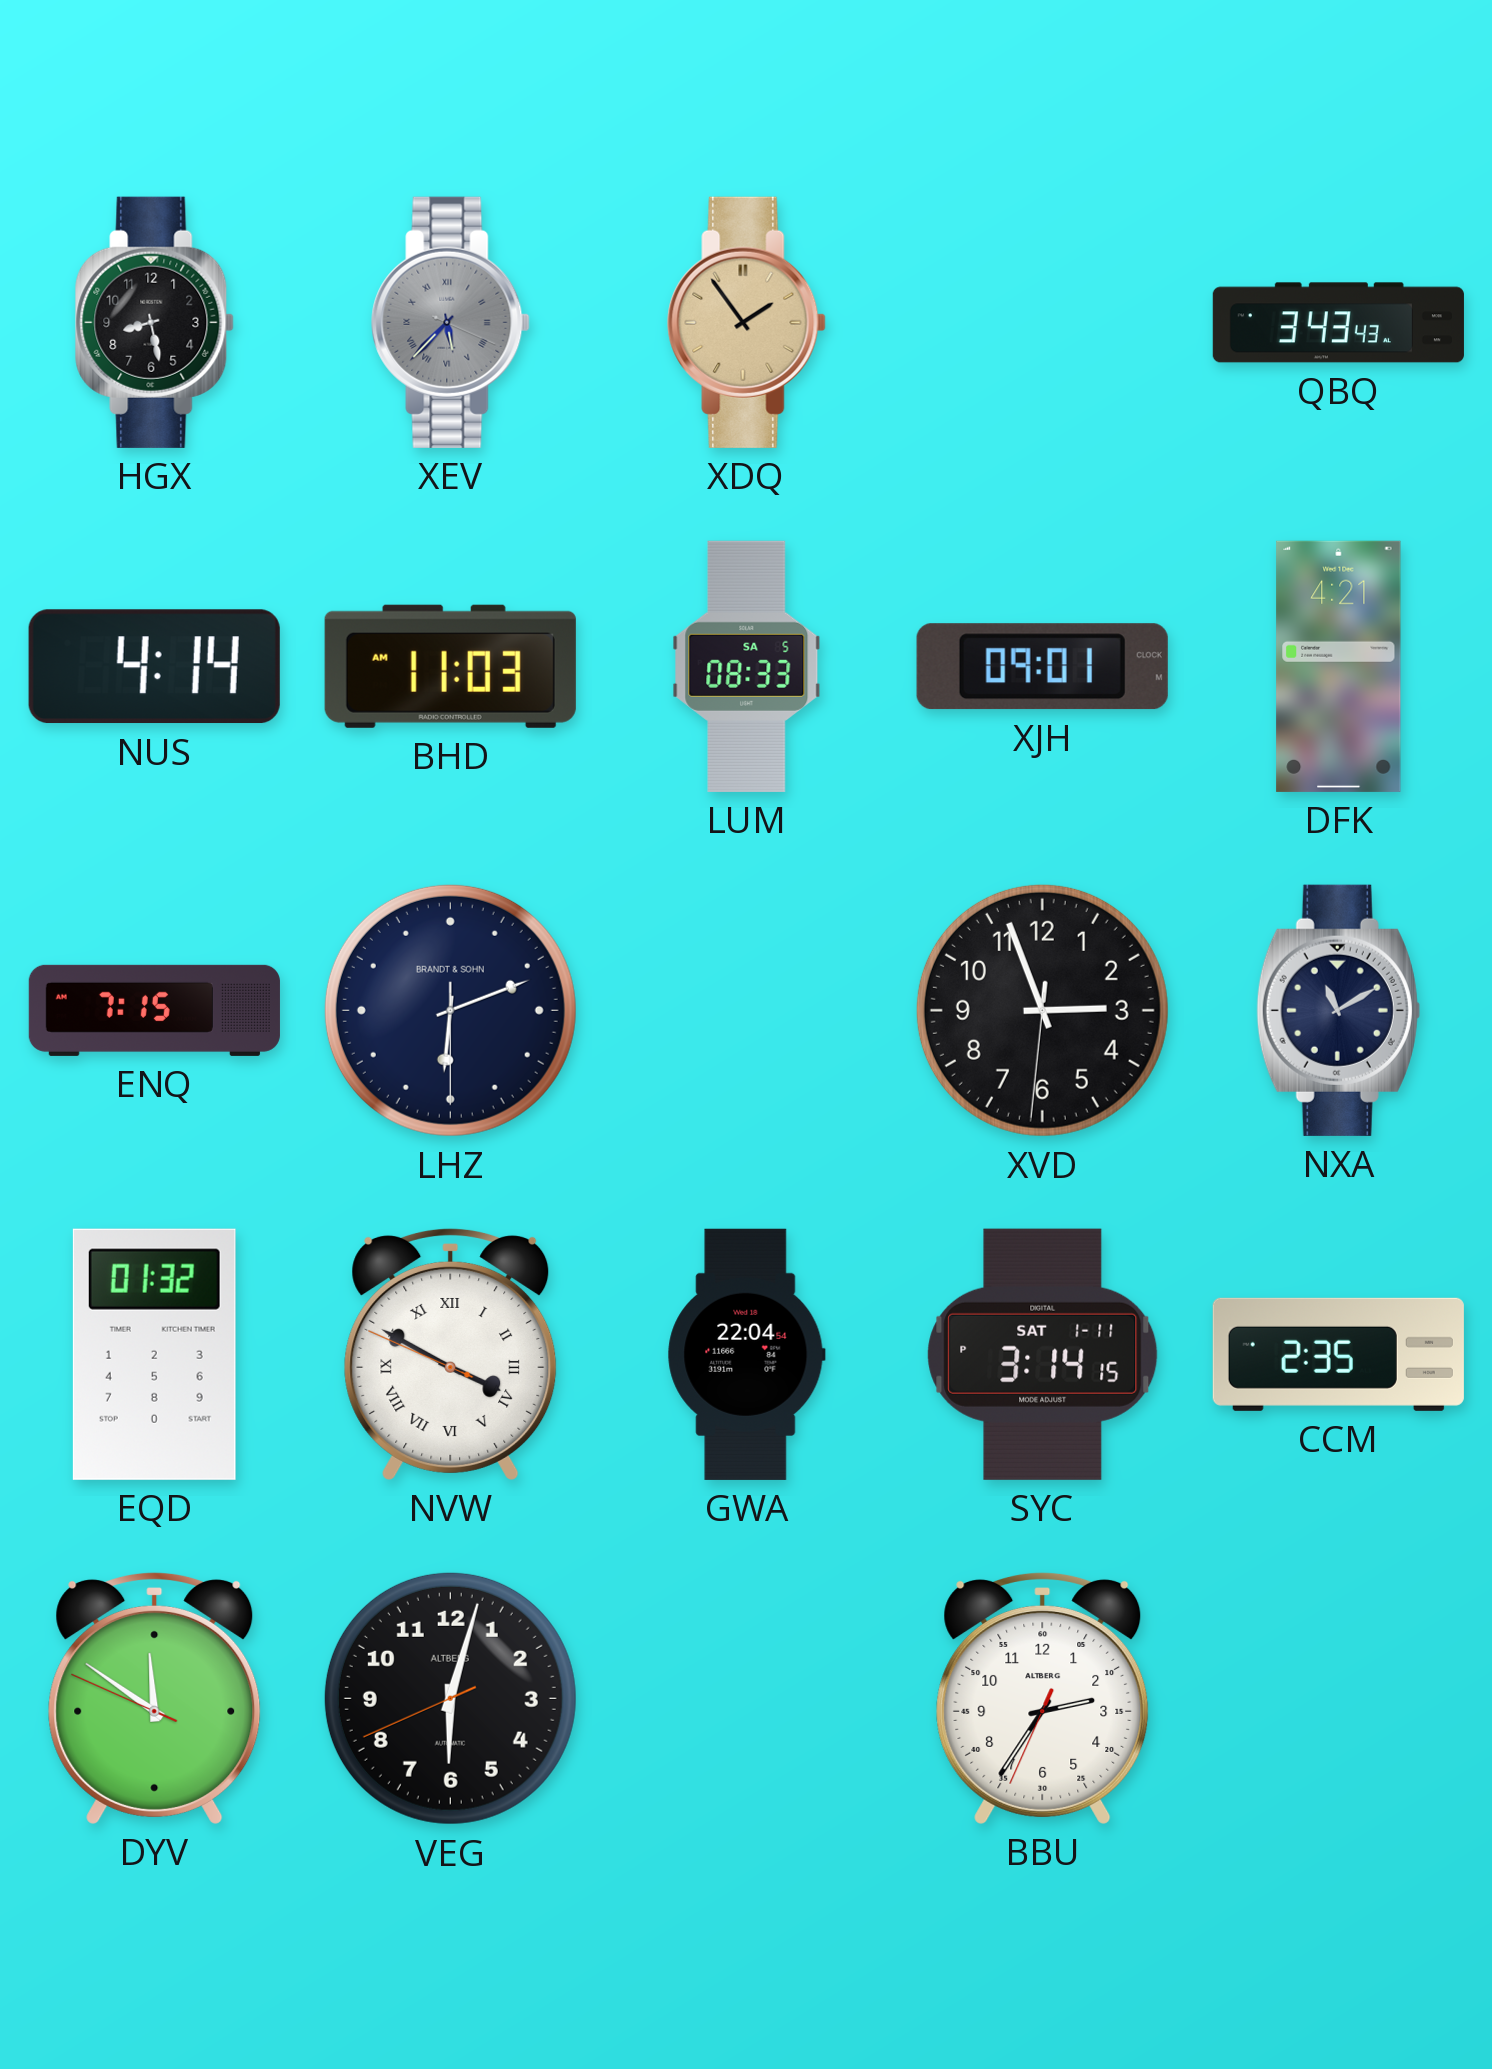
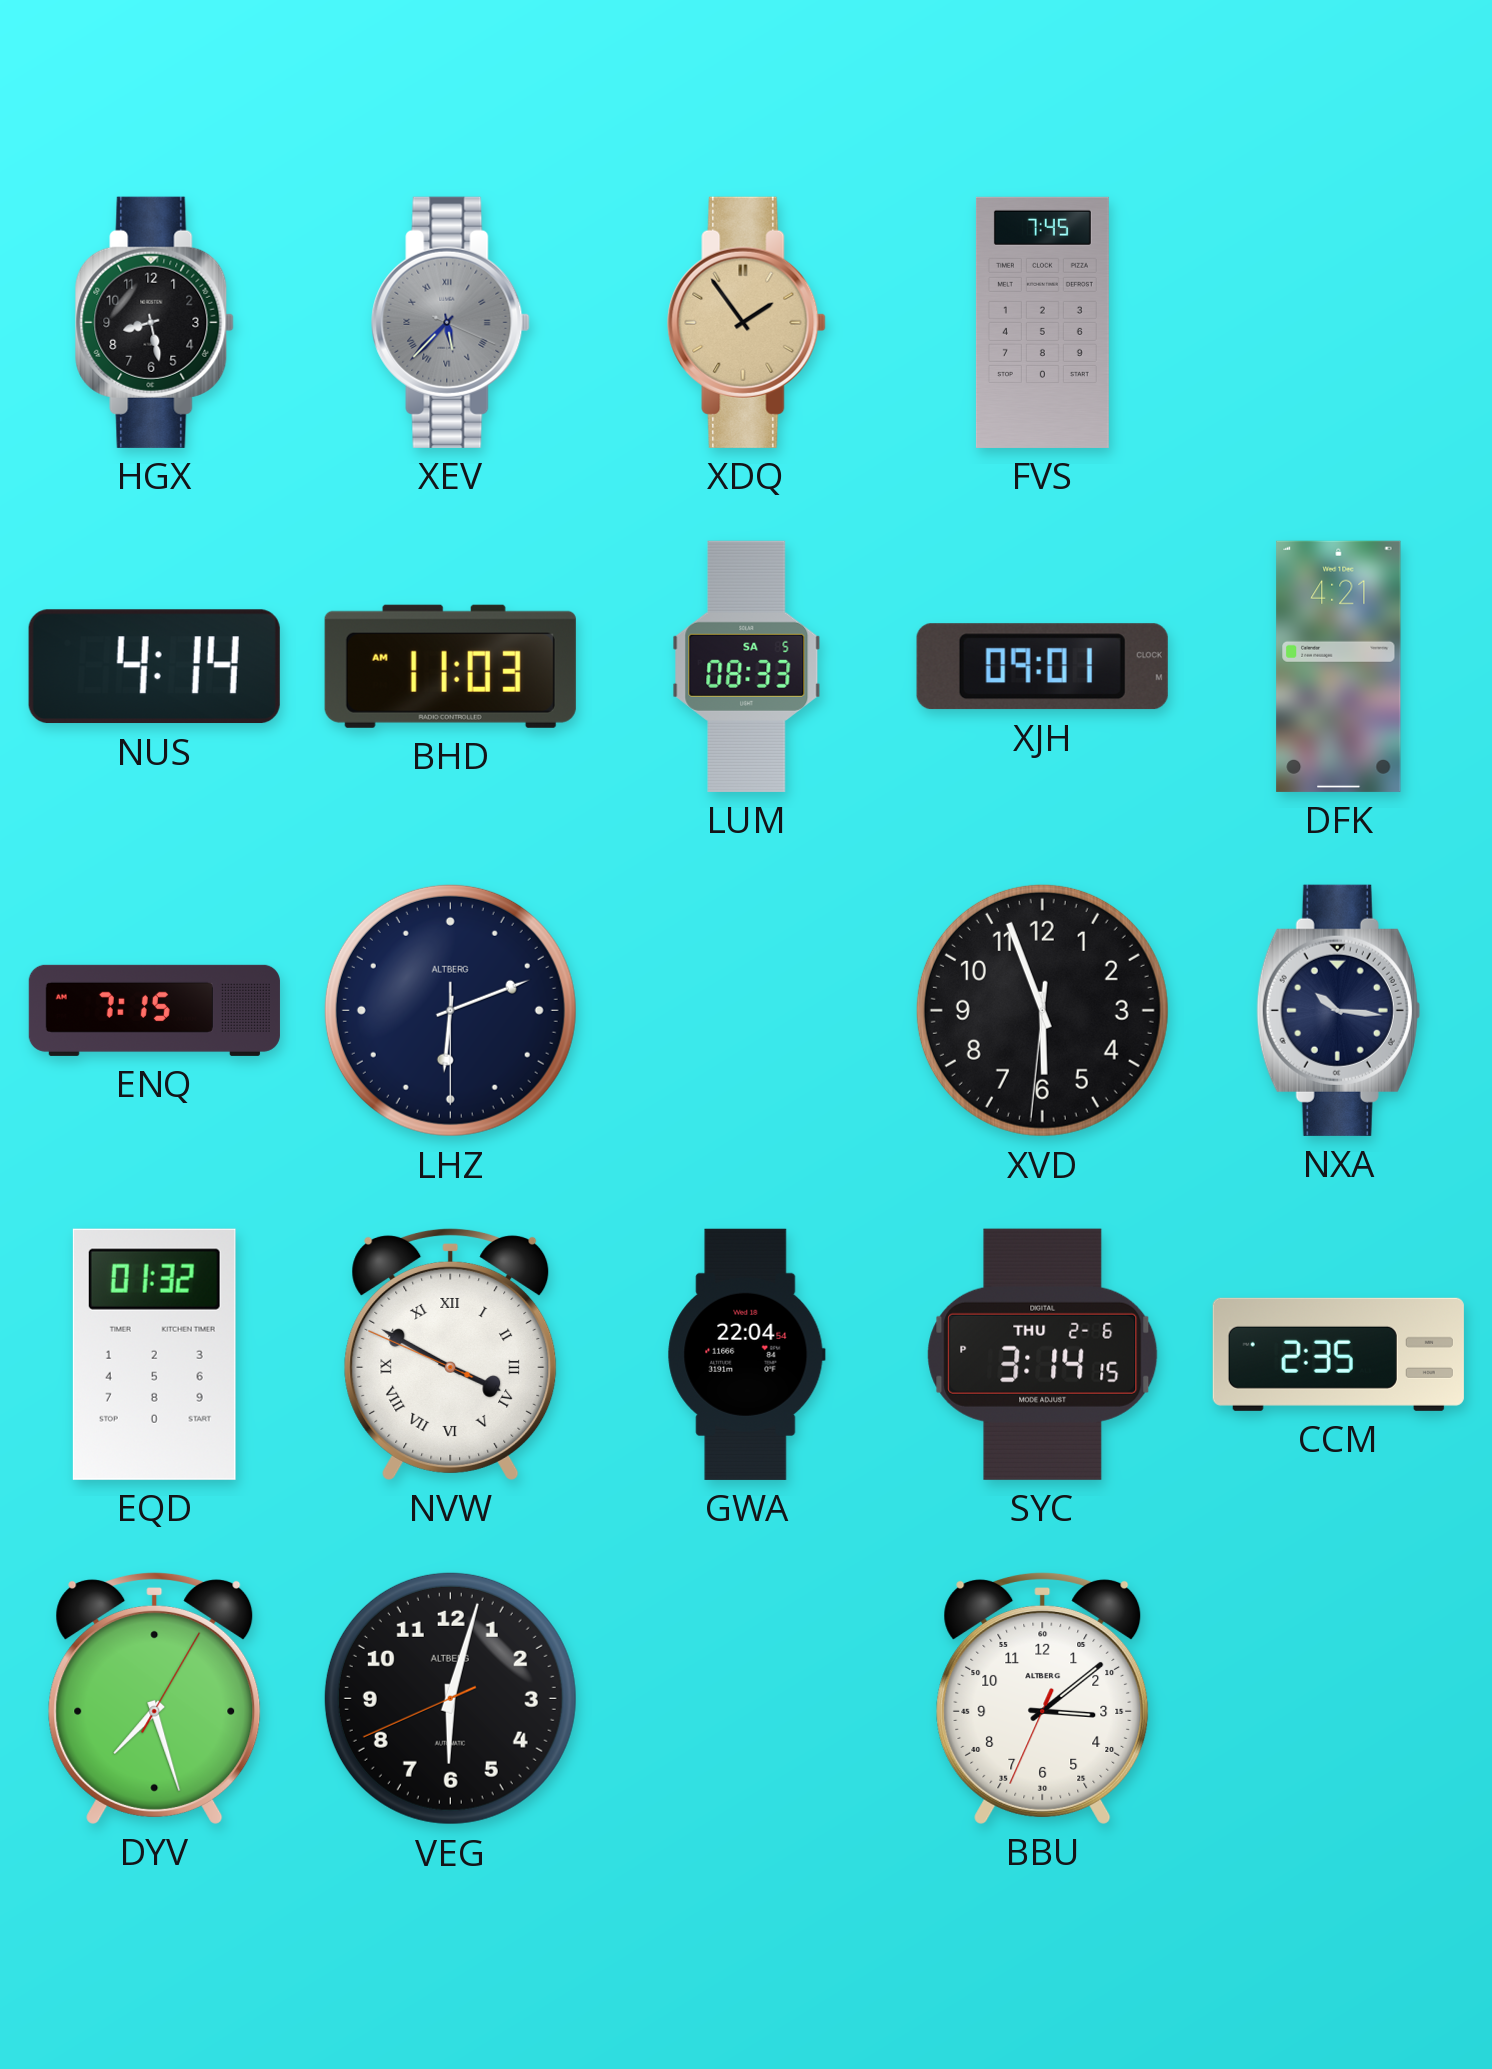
FVS: none -> 7:45 (1042, 322)
QBQ: 3:43 -> none (1338, 323)
LHZ brand: BRANDT & SOHN -> ALTBERG (450, 1010)
XVD: 2:56 -> 5:56 (1042, 1010)
NXA: 11:10 -> 10:16 (1338, 1010)
SYC date: SAT 1-11 -> THU 2-6 (1043, 1354)
DYV: 11:50 -> 7:27 (155, 1698)
BBU: 2:35 -> 3:08 (1043, 1698)
